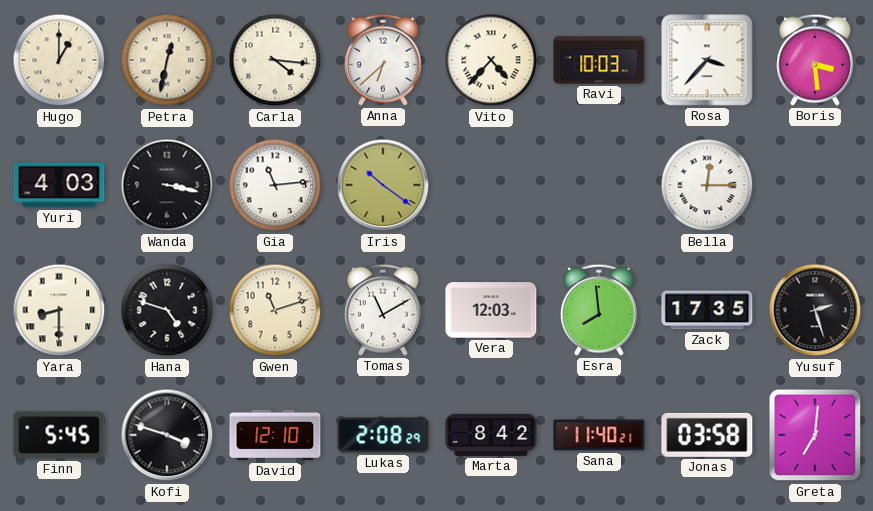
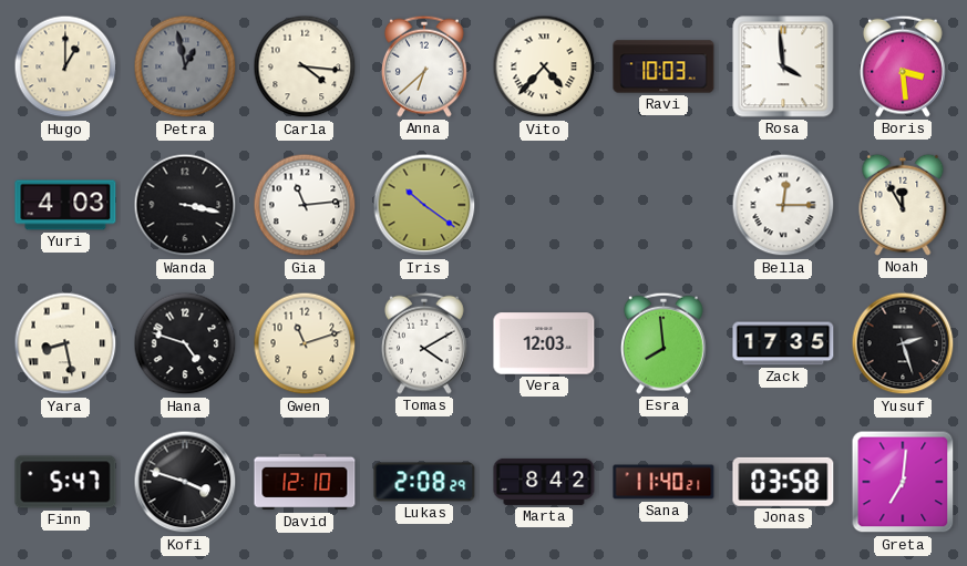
Petra: 12:32 -> 12:58 (185, 66)
Petra dial: cream -> grey (185, 66)
Rosa: 3:37 -> 3:59 (783, 66)
Noah: none -> 11:55 (903, 205)
Yara: 8:30 -> 8:28 (65, 343)
Tomas: 11:10 -> 4:10 (424, 343)
Finn: 5:45 -> 5:47 (65, 482)
